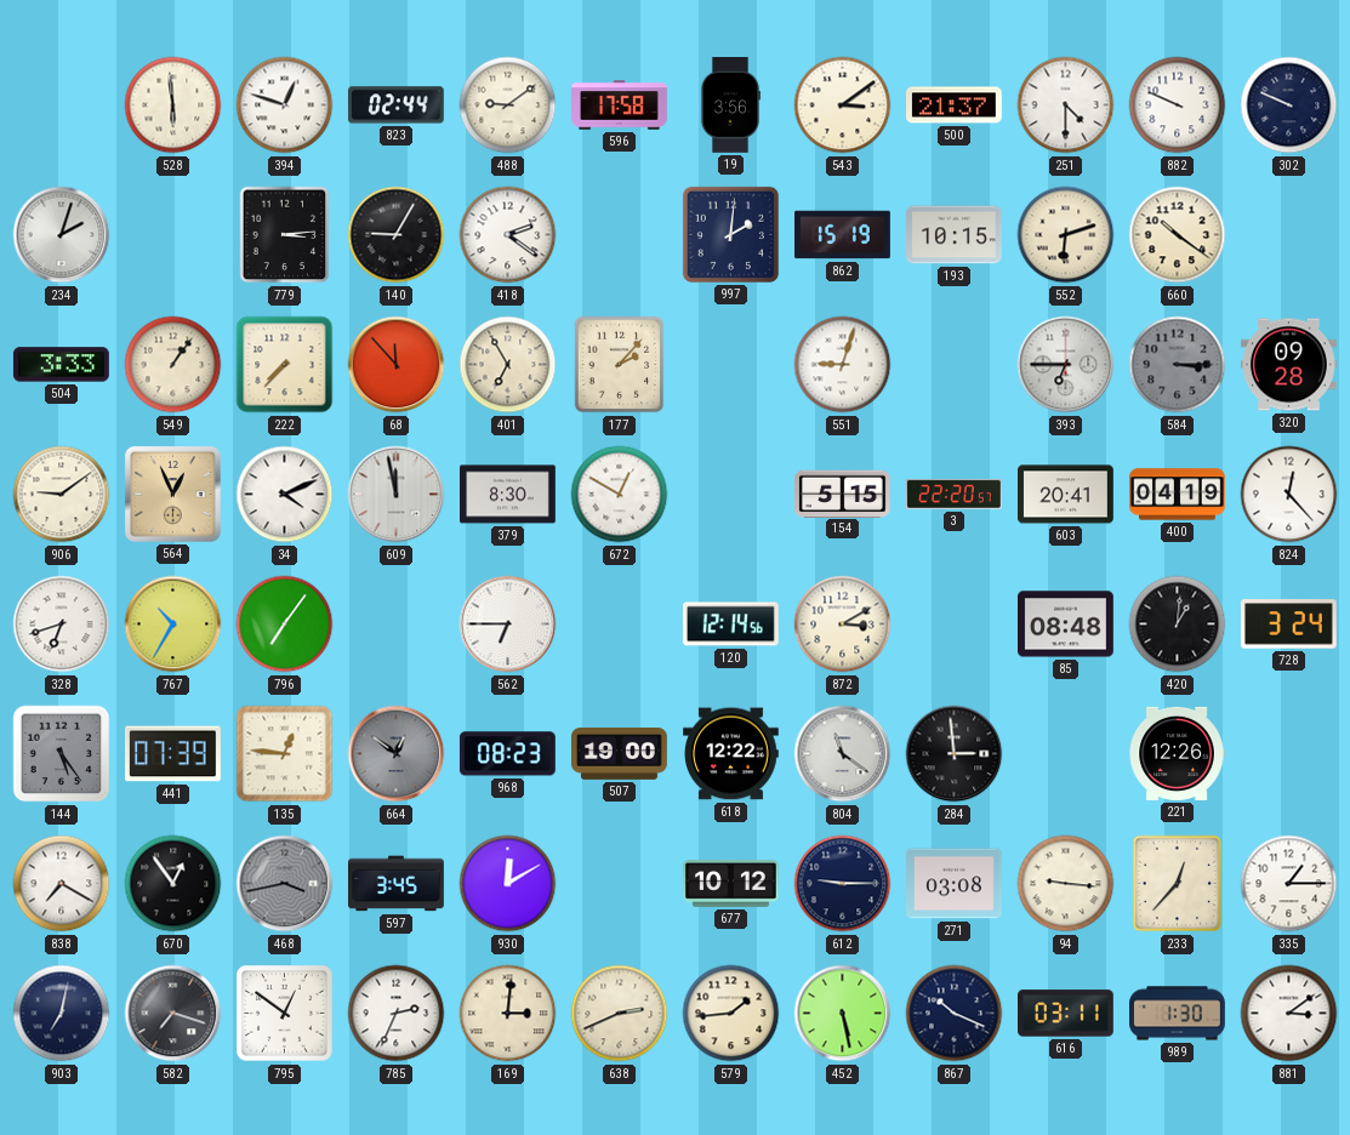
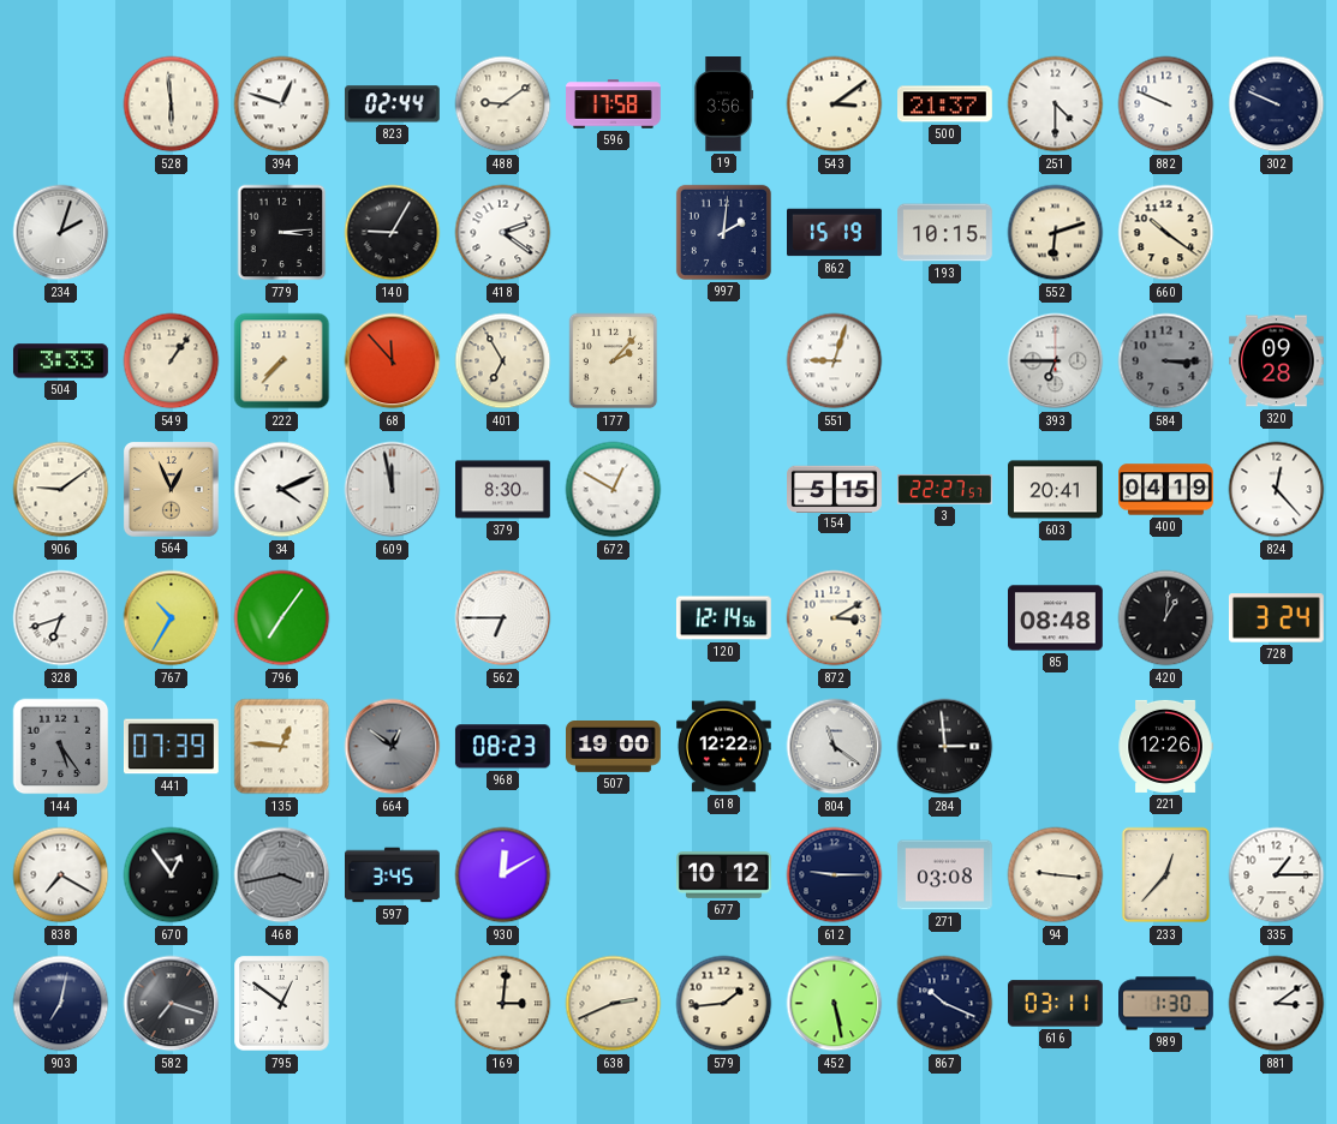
3: 22:20 -> 22:27 (945, 490)
785: 2:34 -> none (397, 1014)
